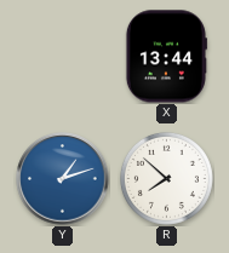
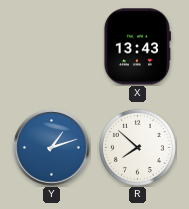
X: 13:44 -> 13:43 (137, 47)
